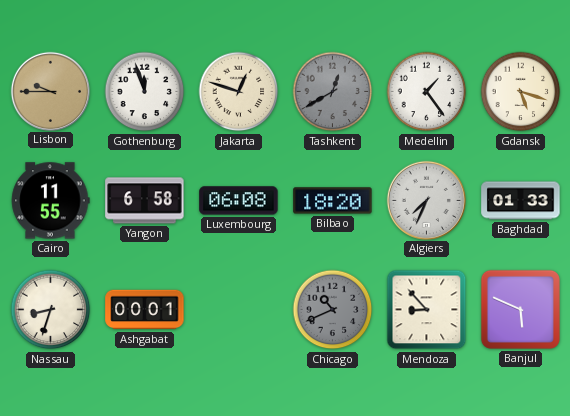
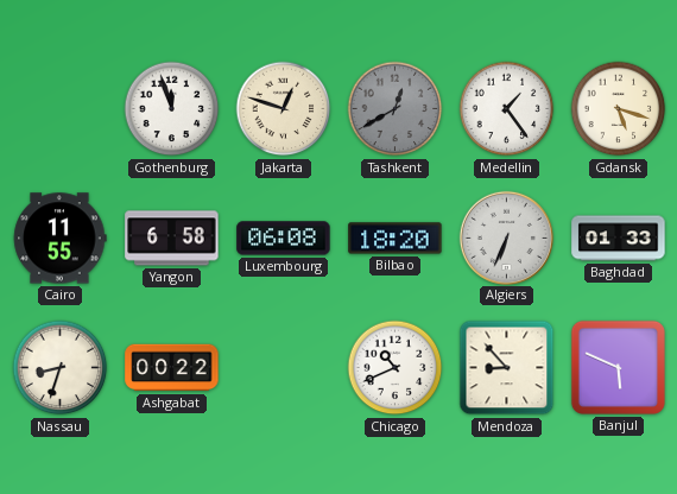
Lisbon: 9:45 -> none (50, 91)
Algiers: 7:34 -> 6:34 (506, 237)
Ashgabat: 00:01 -> 00:22 (172, 368)
Chicago dial: grey -> white (396, 368)
